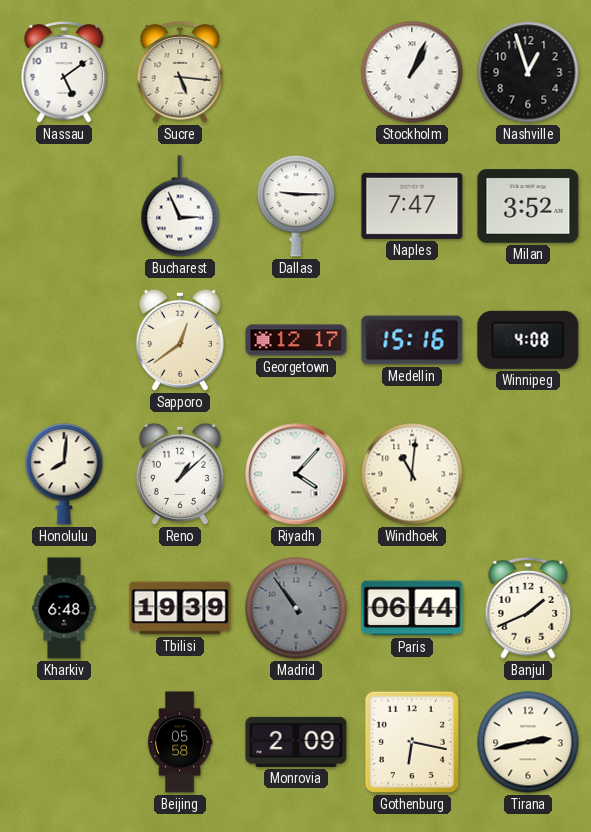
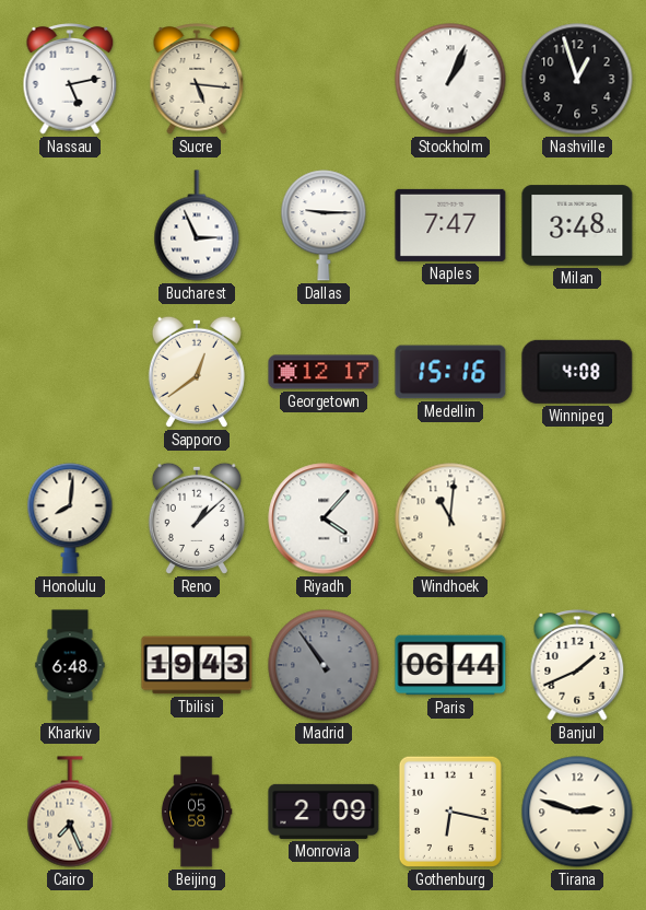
Nassau: 5:09 -> 5:13 (70, 79)
Milan: 3:52 -> 3:48 (577, 225)
Tbilisi: 19:39 -> 19:43 (197, 665)
Cairo: none -> 7:26 (70, 812)
Tirana: 2:43 -> 2:48 (577, 812)
